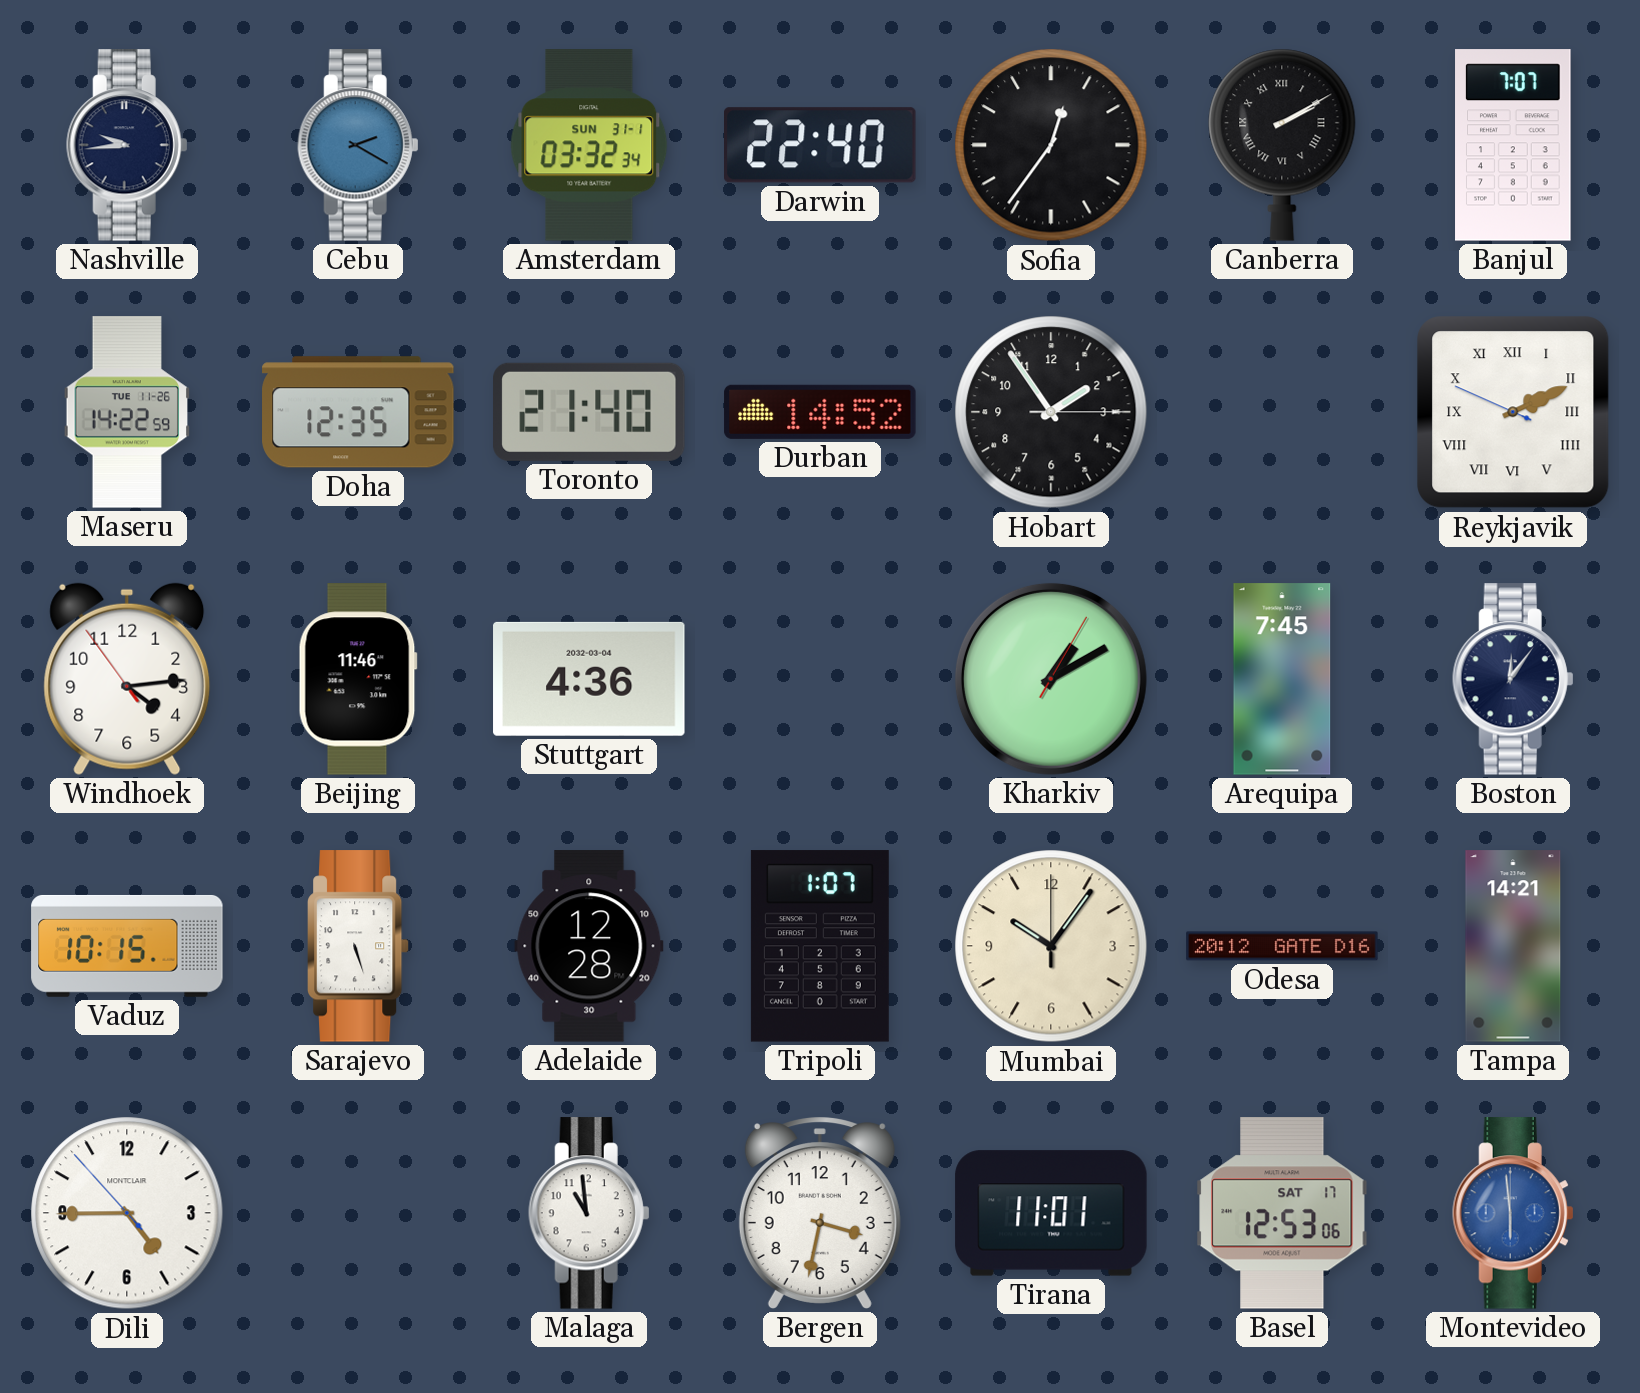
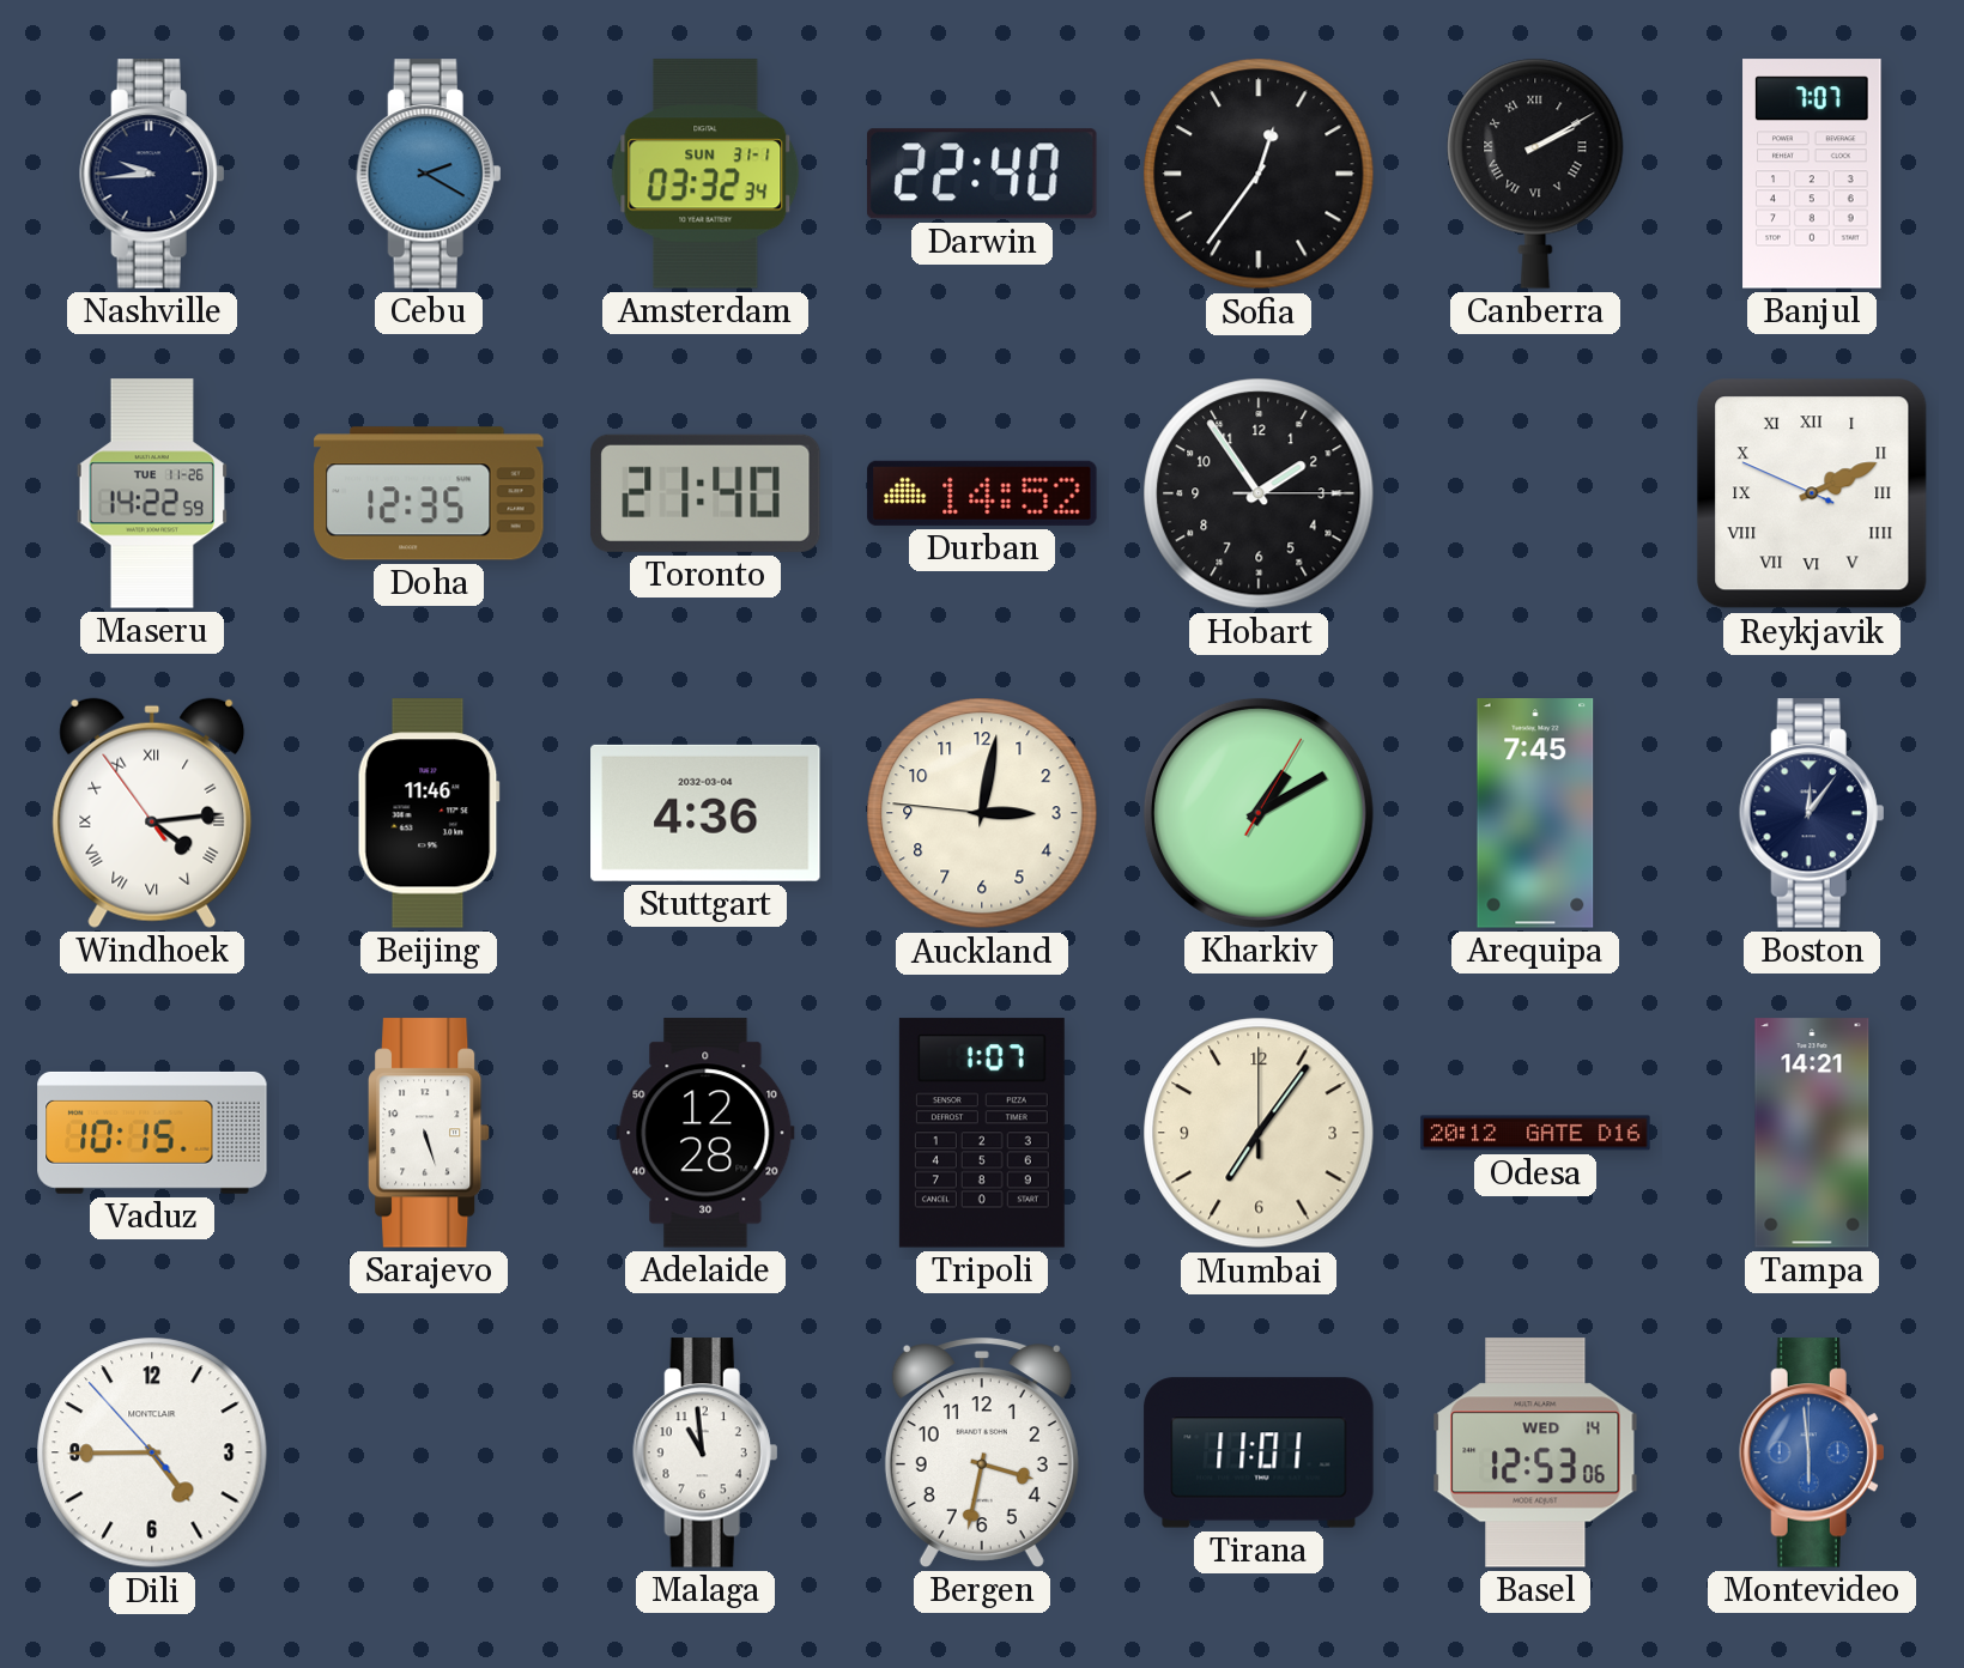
Windhoek numerals: Arabic -> Roman (152, 813)
Auckland: none -> 3:01 (982, 813)
Mumbai: 10:06 -> 7:06 (1259, 1133)
Basel date: SAT 17 -> WED 14 (1535, 1452)
